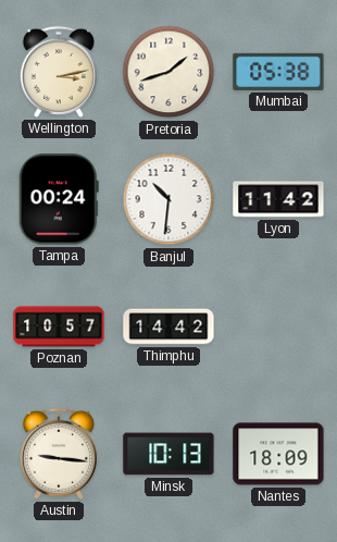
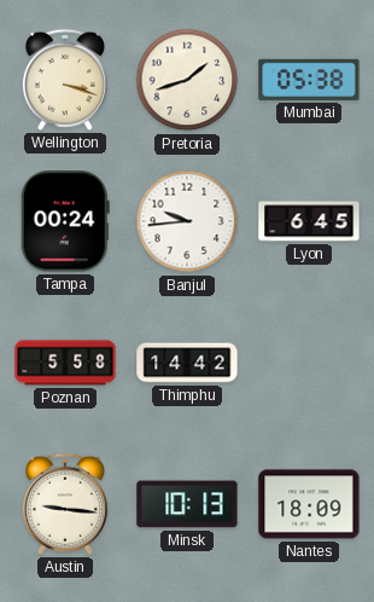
Wellington: 3:13 -> 3:18 (65, 80)
Banjul: 10:31 -> 9:44 (187, 221)
Lyon: 11:42 -> 6:45 (309, 221)
Poznan: 10:57 -> 5:58 (65, 363)
